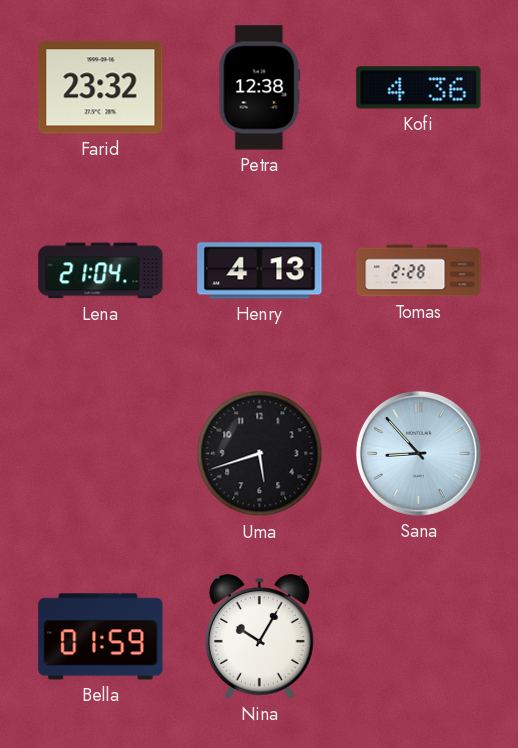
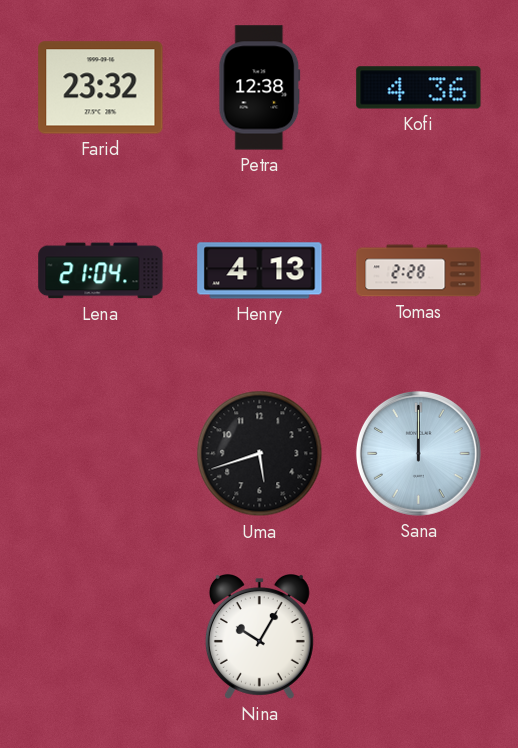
Sana: 8:53 -> 12:00 (418, 453)
Bella: 01:59 -> none (101, 637)
